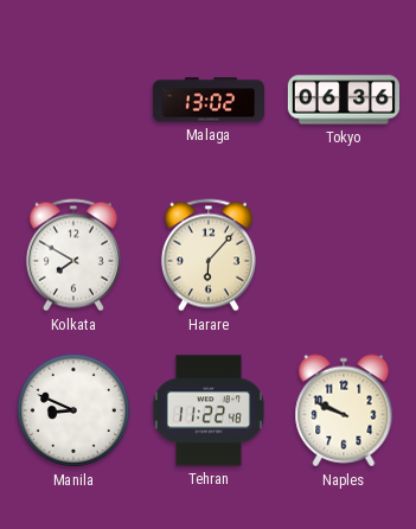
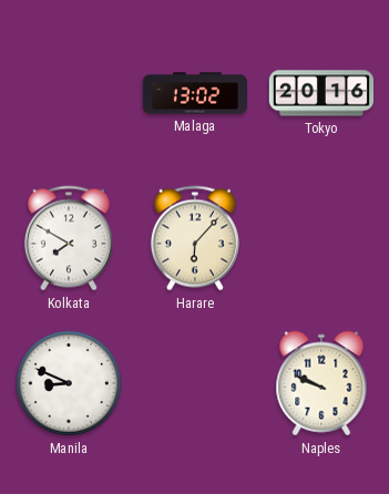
Tokyo: 06:36 -> 20:16 (320, 93)
Tehran: 11:22 -> none (209, 410)
